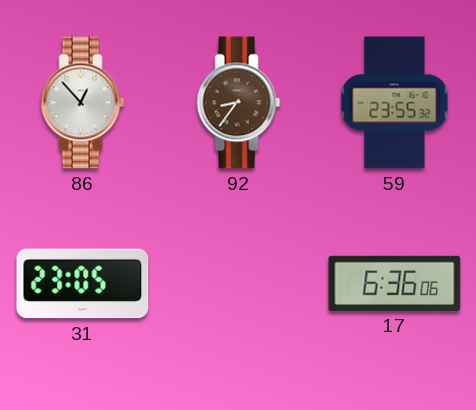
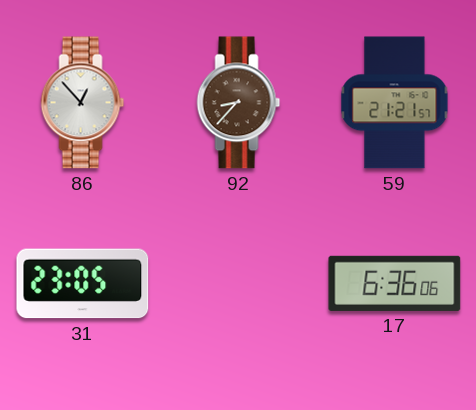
92: 8:36 -> 8:37 (239, 103)
59: 23:55 -> 21:21 (395, 103)
